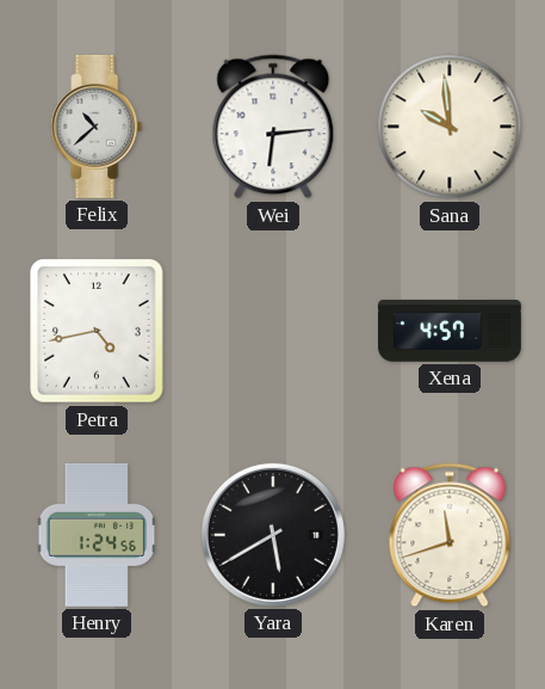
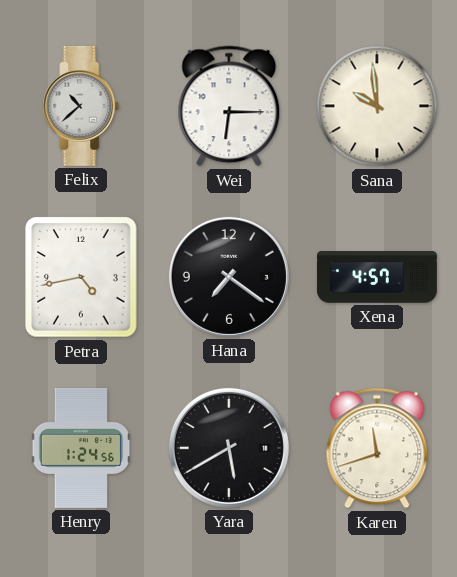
Wei: 6:14 -> 6:15 (229, 106)
Hana: none -> 7:21 (229, 277)
